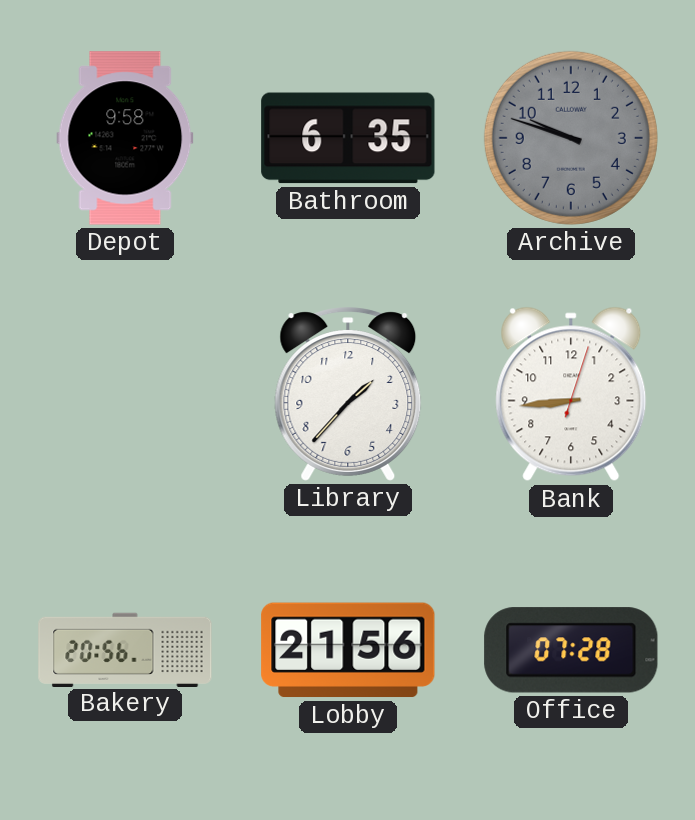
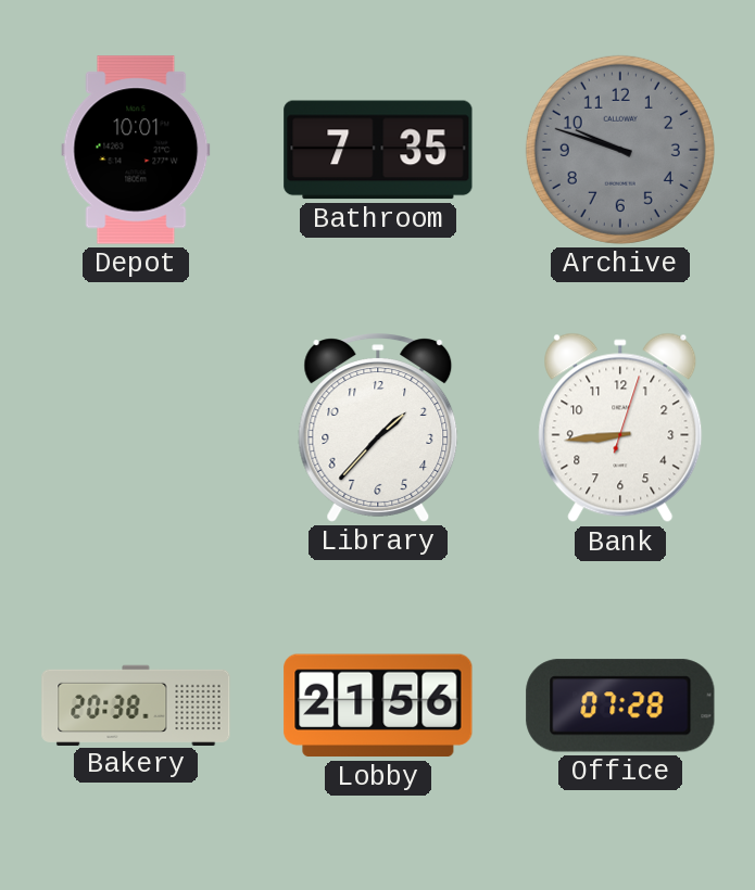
Depot: 9:58 -> 10:01 (136, 150)
Bathroom: 6:35 -> 7:35 (378, 150)
Bakery: 20:56 -> 20:38 (136, 704)
